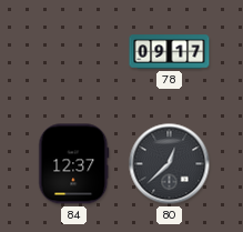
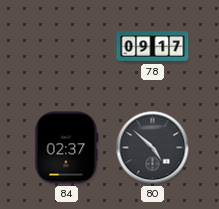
84: 12:37 -> 02:37 (67, 148)
80: 12:38 -> 4:52 (153, 148)
